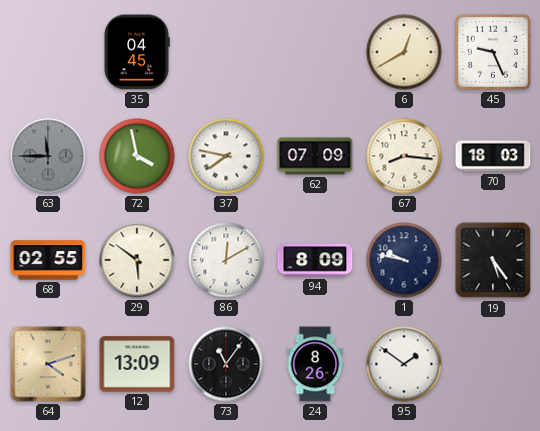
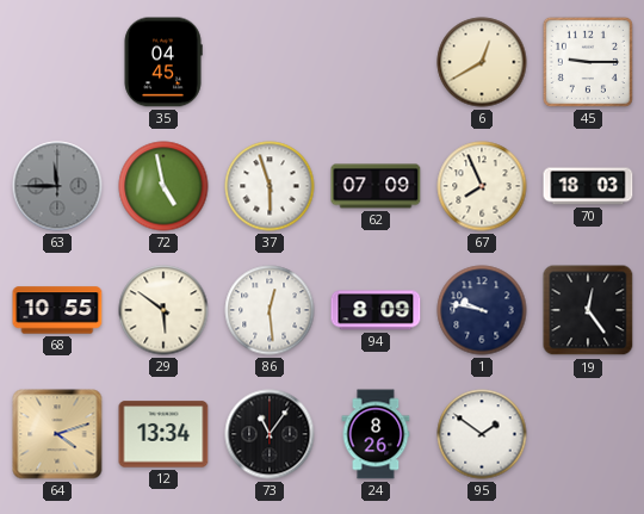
45: 9:26 -> 9:15 (588, 62)
72: 3:58 -> 4:58 (163, 186)
37: 7:47 -> 5:57 (270, 186)
67: 8:16 -> 7:56 (482, 186)
68: 02:55 -> 10:55 (57, 310)
86: 12:10 -> 12:29 (270, 310)
19: 5:24 -> 12:24 (588, 310)
12: 13:09 -> 13:34 (163, 434)
